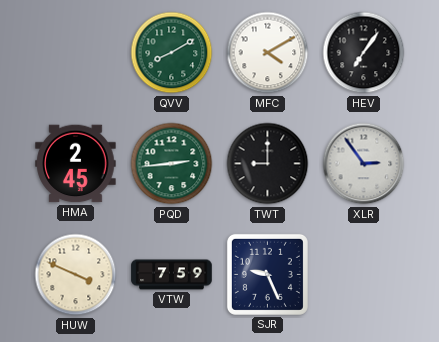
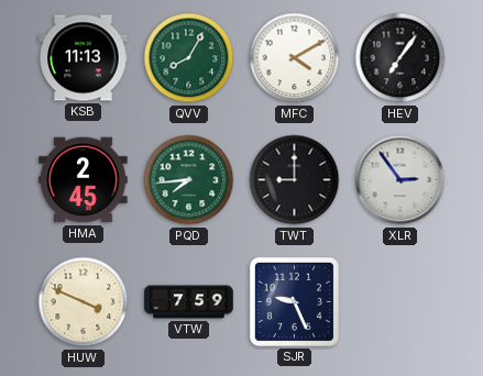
KSB: none -> 11:13 (84, 58)
QVV: 8:10 -> 8:05 (189, 58)
PQD: 2:44 -> 7:44 (189, 180)
